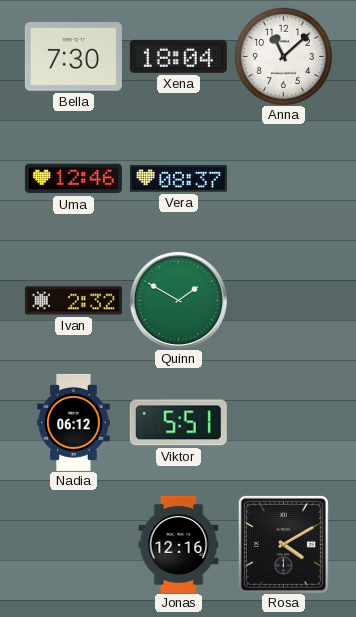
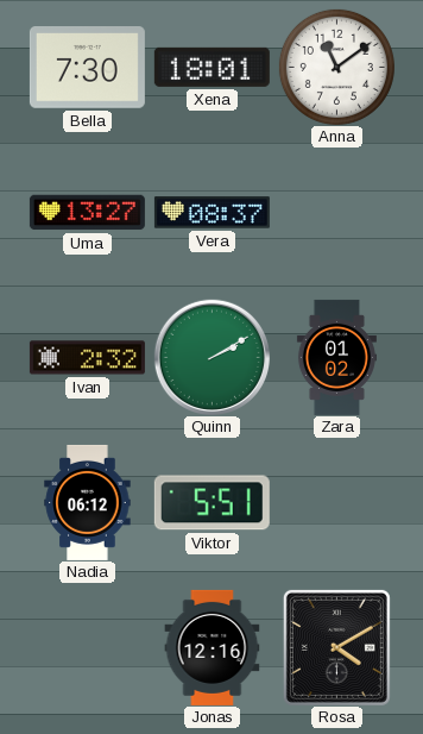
Xena: 18:04 -> 18:01 (211, 67)
Anna: 11:08 -> 11:09 (336, 67)
Uma: 12:46 -> 13:27 (87, 213)
Quinn: 1:50 -> 2:10 (211, 357)
Zara: none -> 01:02 (336, 357)
